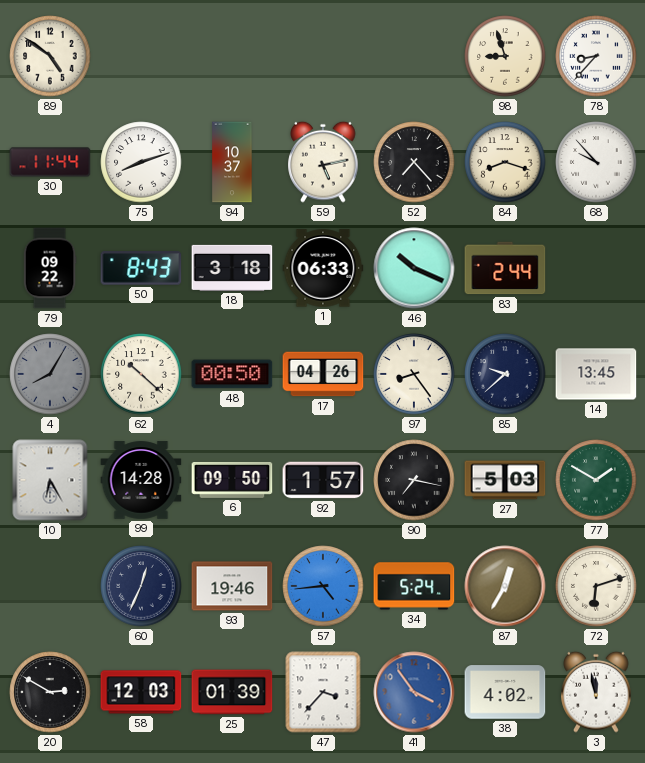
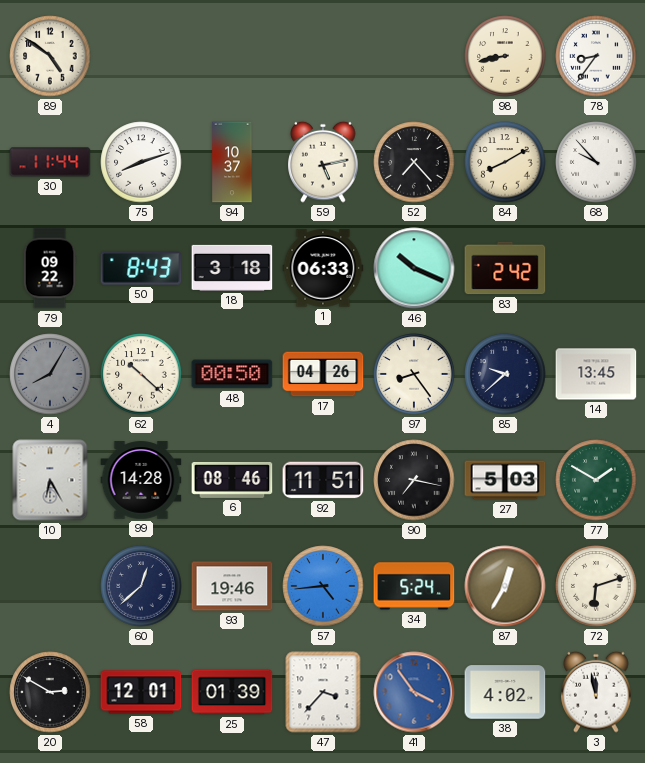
98: 8:57 -> 8:43 (505, 56)
78: 8:37 -> 8:36 (596, 56)
84: 8:18 -> 8:10 (505, 162)
83: 2:44 -> 2:42 (505, 268)
6: 09:50 -> 08:46 (232, 480)
92: 1:57 -> 11:51 (323, 480)
60: 12:34 -> 12:38 (141, 586)
58: 12:03 -> 12:01 (141, 692)
